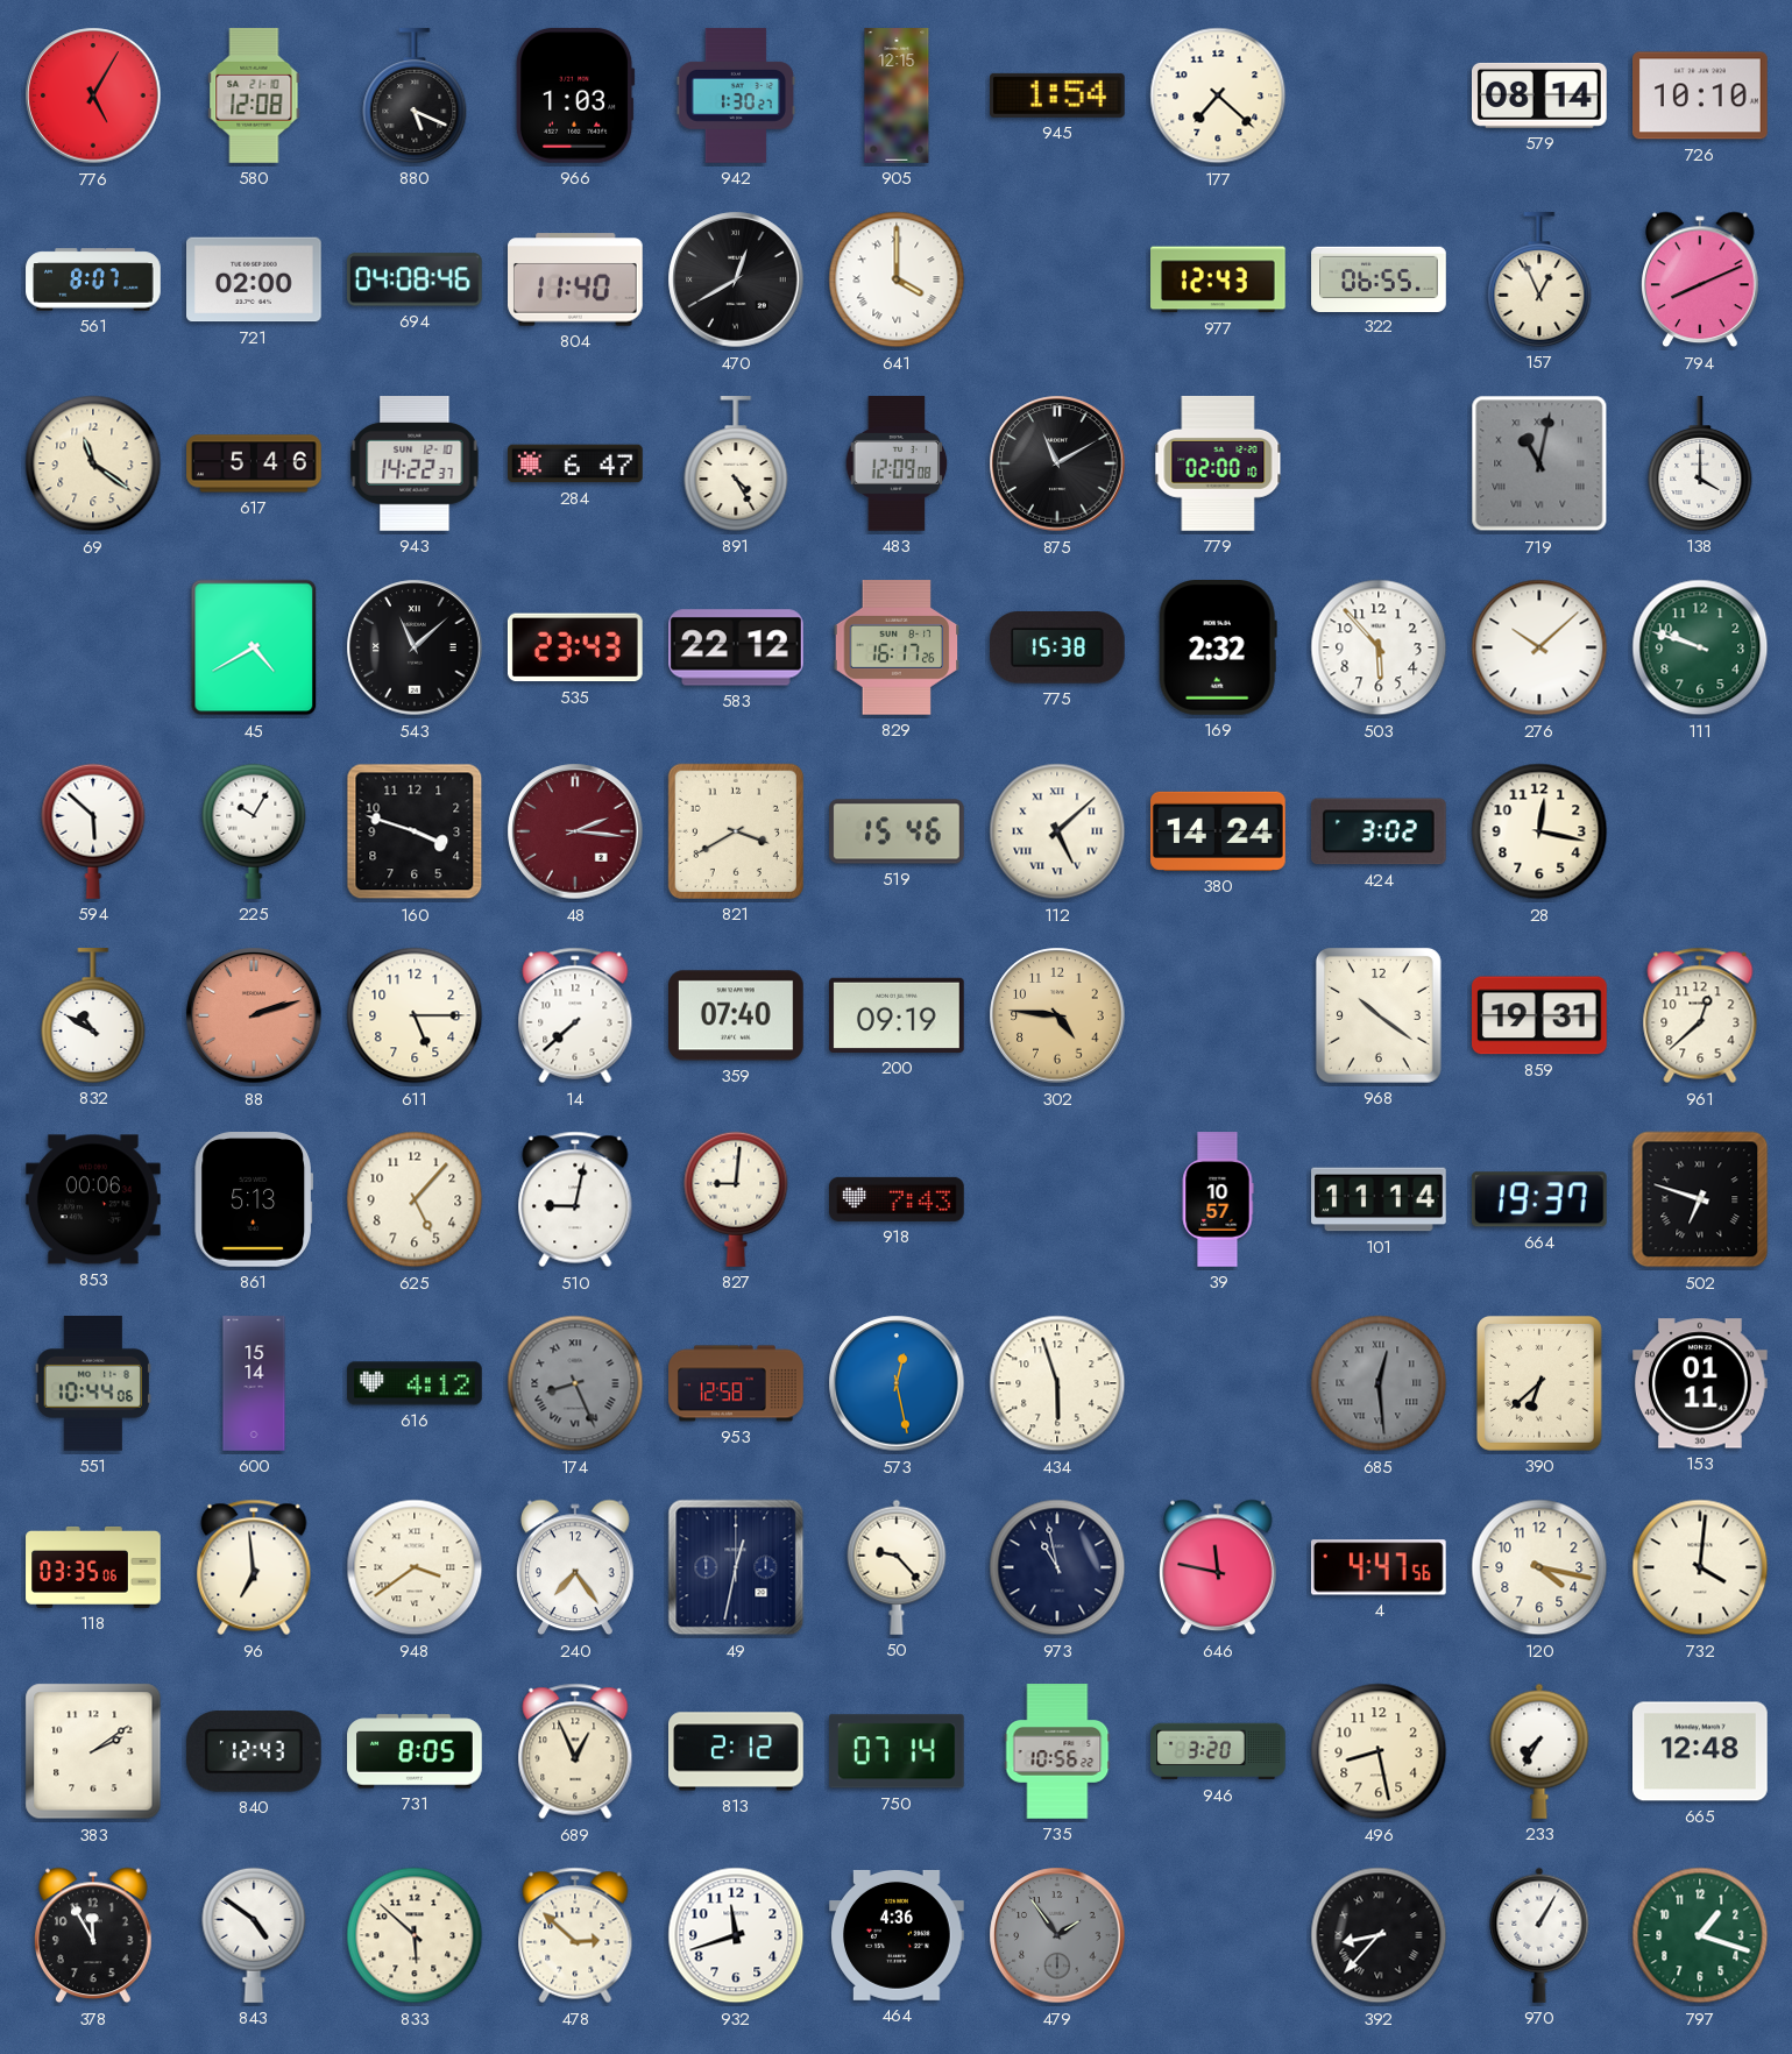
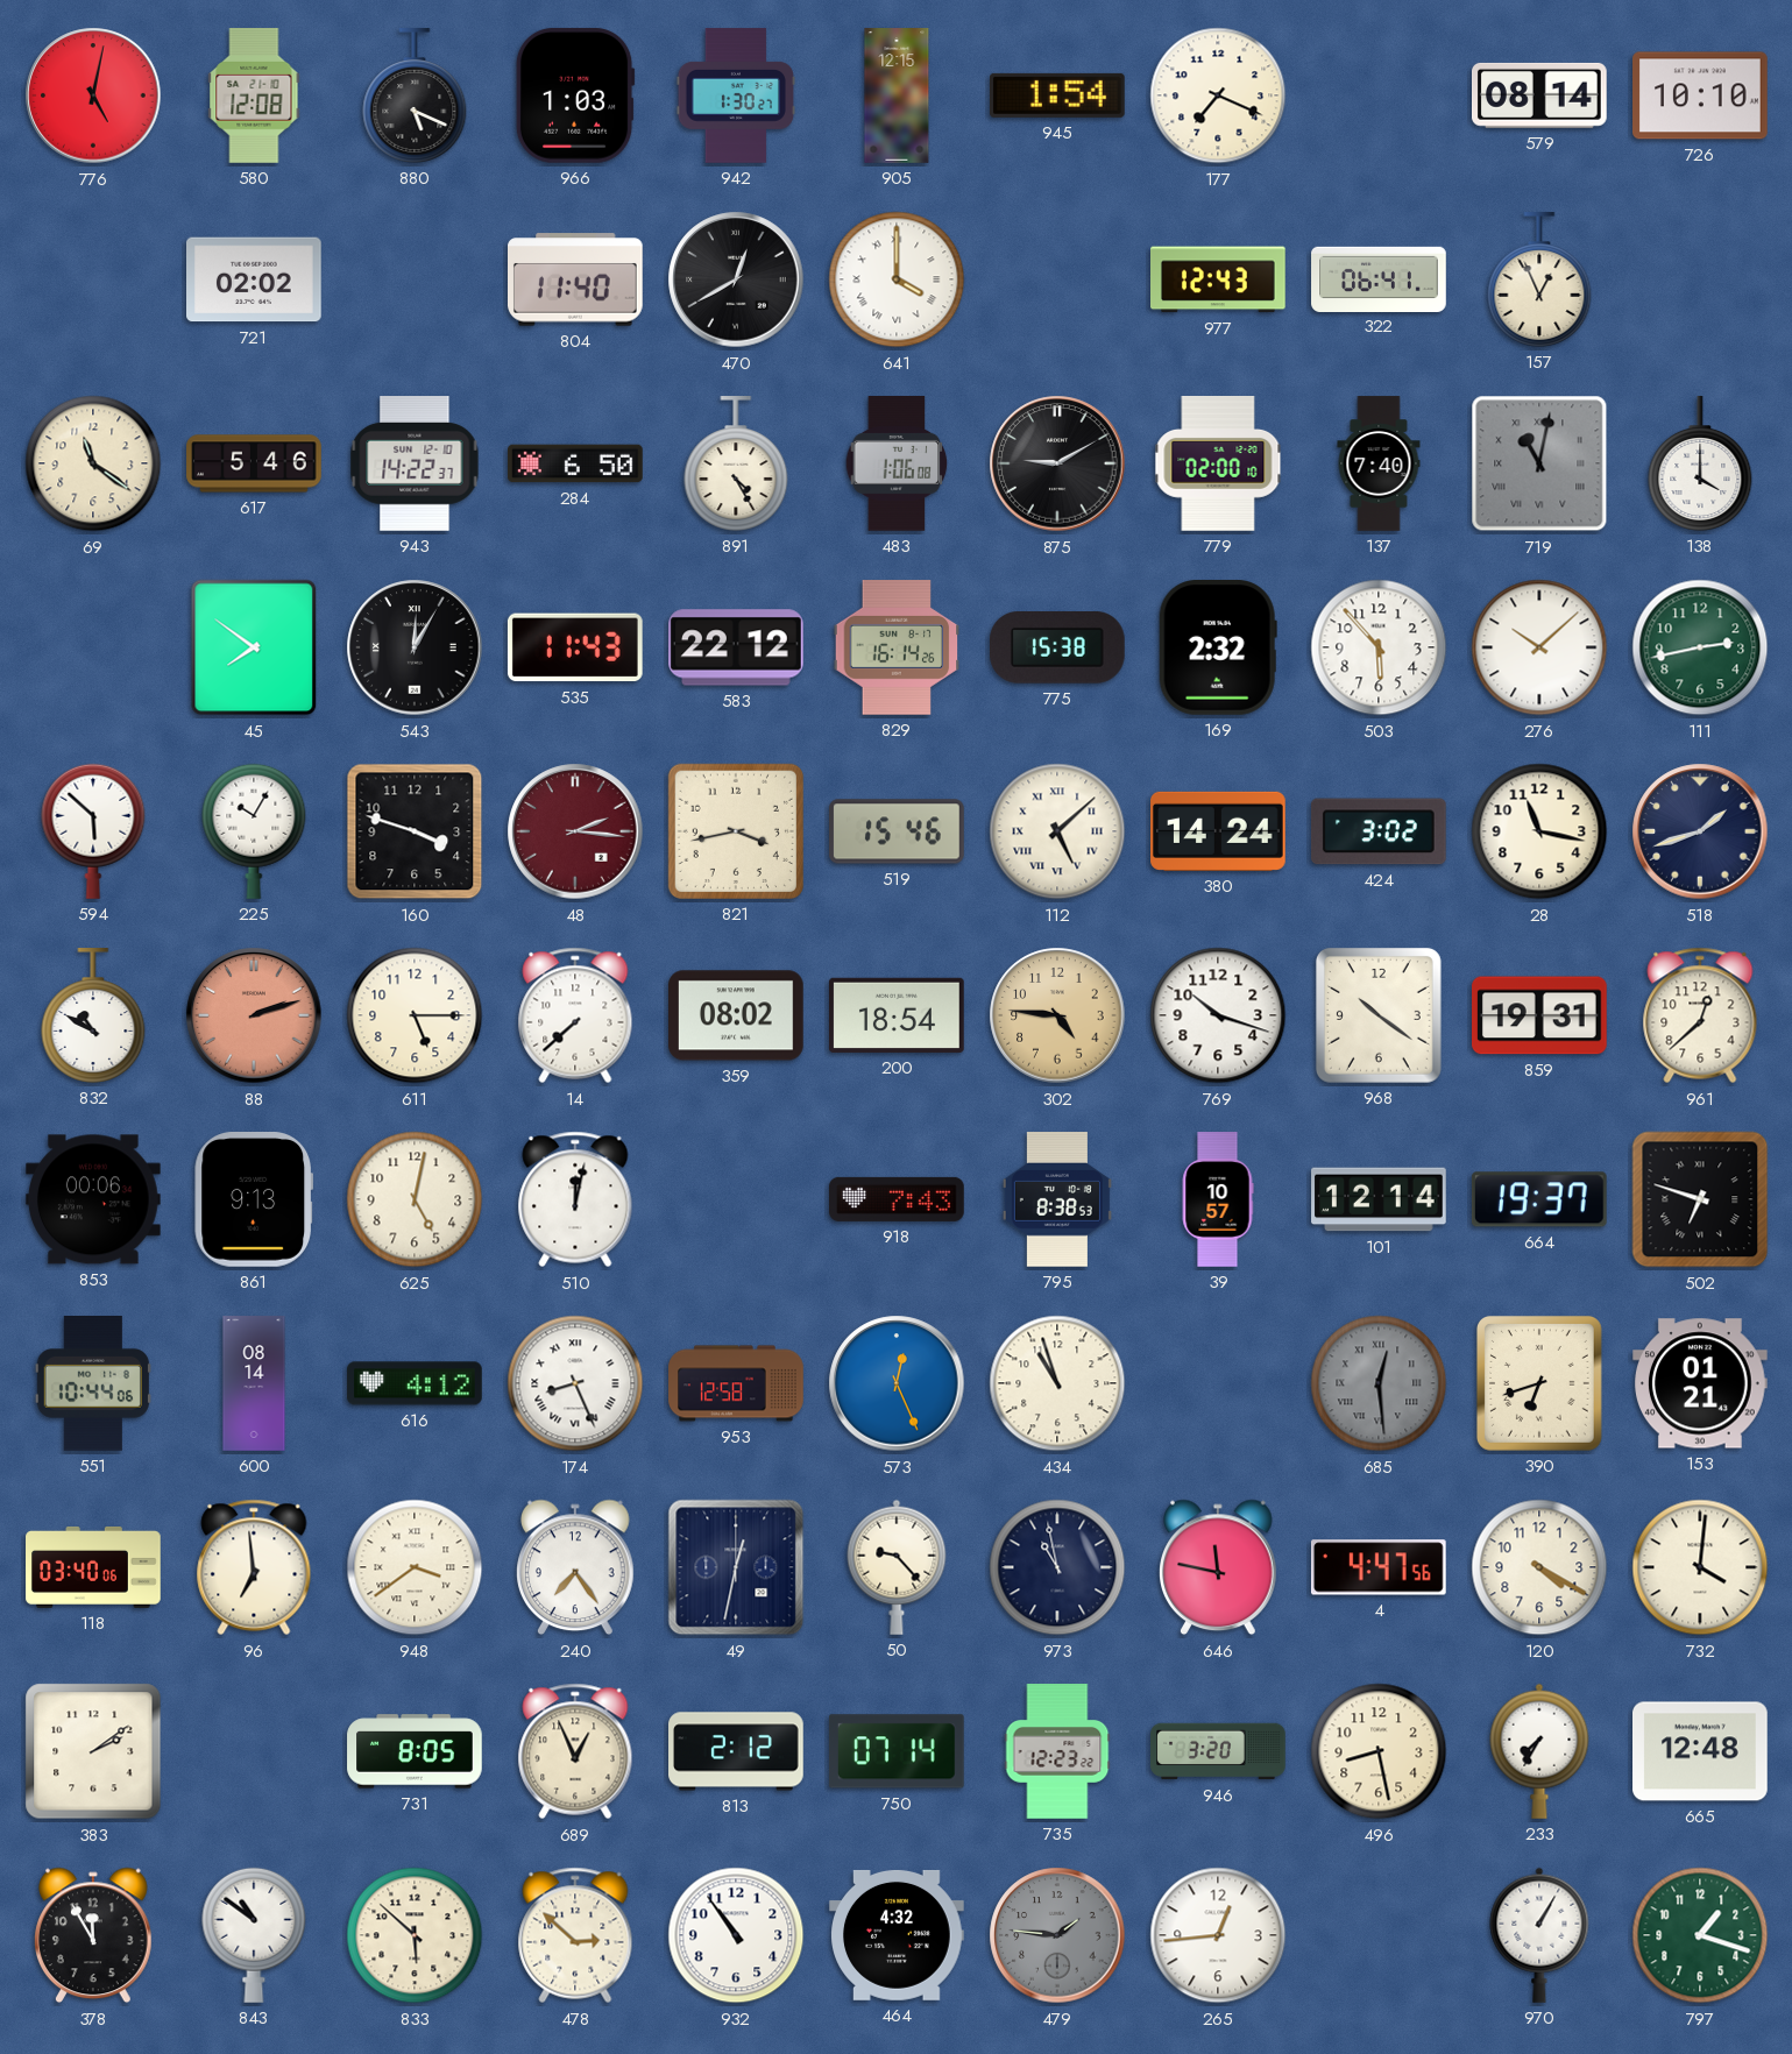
776: 5:05 -> 5:02 (93, 95)
177: 7:22 -> 7:19 (1218, 95)
561: 8:07 -> none (93, 279)
721: 02:00 -> 02:02 (255, 279)
694: 04:08 -> none (415, 279)
322: 06:55 -> 06:41 (1379, 278)
794: 8:11 -> none (1701, 279)
284: 6:47 -> 6:50 (575, 463)
483: 12:09 -> 1:06 (897, 465)
875: 11:10 -> 9:10 (1057, 463)
137: none -> 7:40 (1379, 463)
45: 4:40 -> 7:51 (254, 647)
543: 11:08 -> 12:05 (415, 647)
535: 23:43 -> 11:43 (575, 647)
829: 16:17 -> 16:14 (897, 649)
111: 9:48 -> 2:43 (1700, 647)
821: 3:40 -> 3:43 (736, 831)
28: 12:17 -> 11:17 (1539, 831)
518: none -> 1:42 (1700, 831)
359: 07:40 -> 08:02 (737, 1015)
200: 09:19 -> 18:54 (898, 1015)
769: none -> 10:18 (1218, 1015)
861: 5:13 -> 9:13 (253, 1200)
625: 5:07 -> 5:02 (415, 1199)
510: 9:02 -> 12:02 (575, 1199)
827: 9:01 -> none (736, 1199)
795: none -> 8:38 (1057, 1200)
101: 11:14 -> 12:14 (1379, 1199)
600: 15:14 -> 08:14 (254, 1383)
174 dial: grey -> white (575, 1383)
573: 12:28 -> 12:26 (897, 1383)
434: 5:57 -> 10:57 (1057, 1383)
390: 6:38 -> 6:42 (1539, 1383)
153: 01:11 -> 01:21 (1701, 1383)
118: 03:35 -> 03:40 (93, 1567)
120: 4:17 -> 4:20 (1539, 1567)
840: 12:43 -> none (254, 1751)
735: 10:56 -> 12:23 (1057, 1751)
843: 4:51 -> 10:51 (254, 1935)
932: 11:42 -> 10:54 (736, 1935)
464: 4:36 -> 4:32 (897, 1935)
479: 1:54 -> 1:46 (1057, 1935)
265: none -> 12:44 (1218, 1935)
392: 8:37 -> none (1379, 1935)
